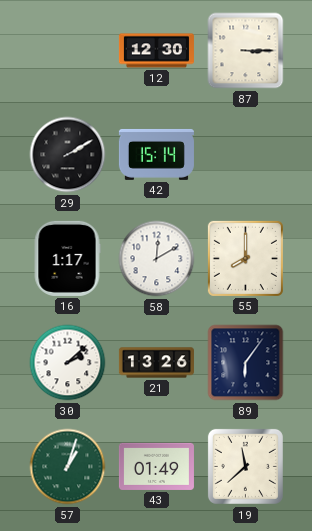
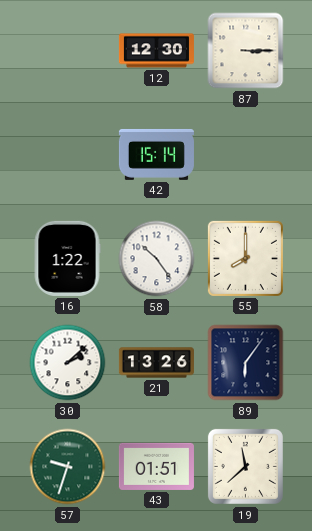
29: 2:10 -> none (68, 155)
16: 1:17 -> 1:22 (67, 258)
58: 12:10 -> 10:24 (157, 259)
57: 1:03 -> 9:33 (68, 467)
43: 01:49 -> 01:51 (156, 466)
